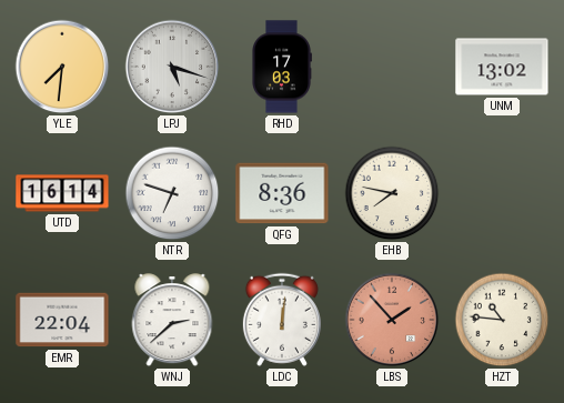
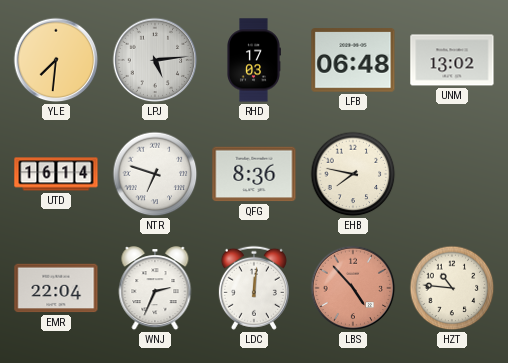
LPJ: 5:18 -> 5:14 (155, 60)
LFB: none -> 06:48 (353, 60)
WNJ: 2:38 -> 2:34 (155, 289)
LBS: 1:53 -> 4:53 (353, 288)
